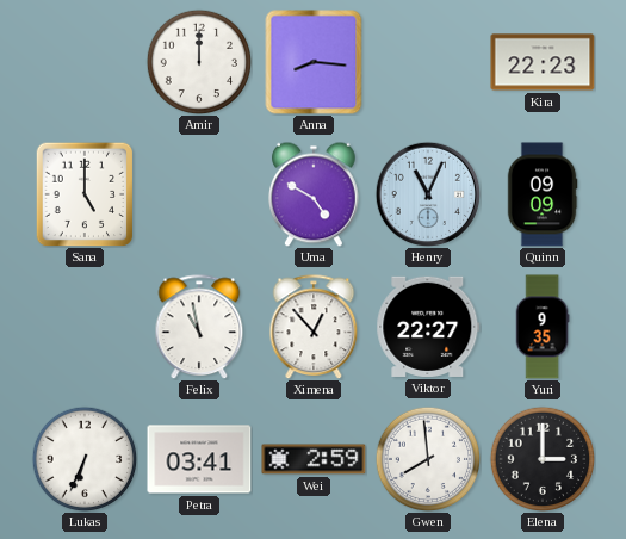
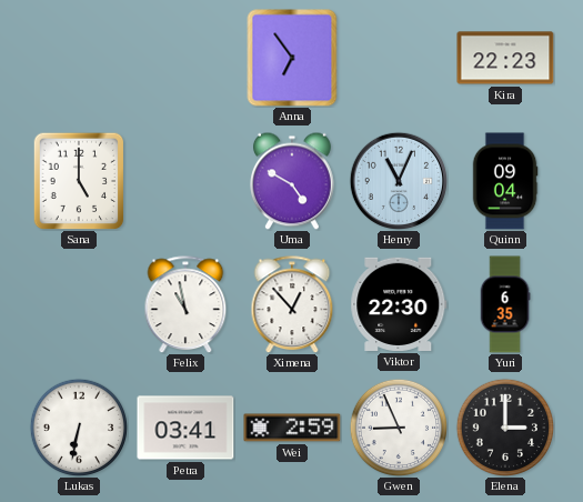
Amir: 12:00 -> none (199, 62)
Anna: 8:16 -> 6:54 (292, 58)
Quinn: 09:09 -> 09:04 (505, 181)
Viktor: 22:27 -> 22:30 (399, 304)
Yuri: 9:35 -> 6:35 (505, 304)
Lukas: 6:34 -> 6:32 (79, 428)
Gwen: 7:59 -> 8:56 (399, 428)
